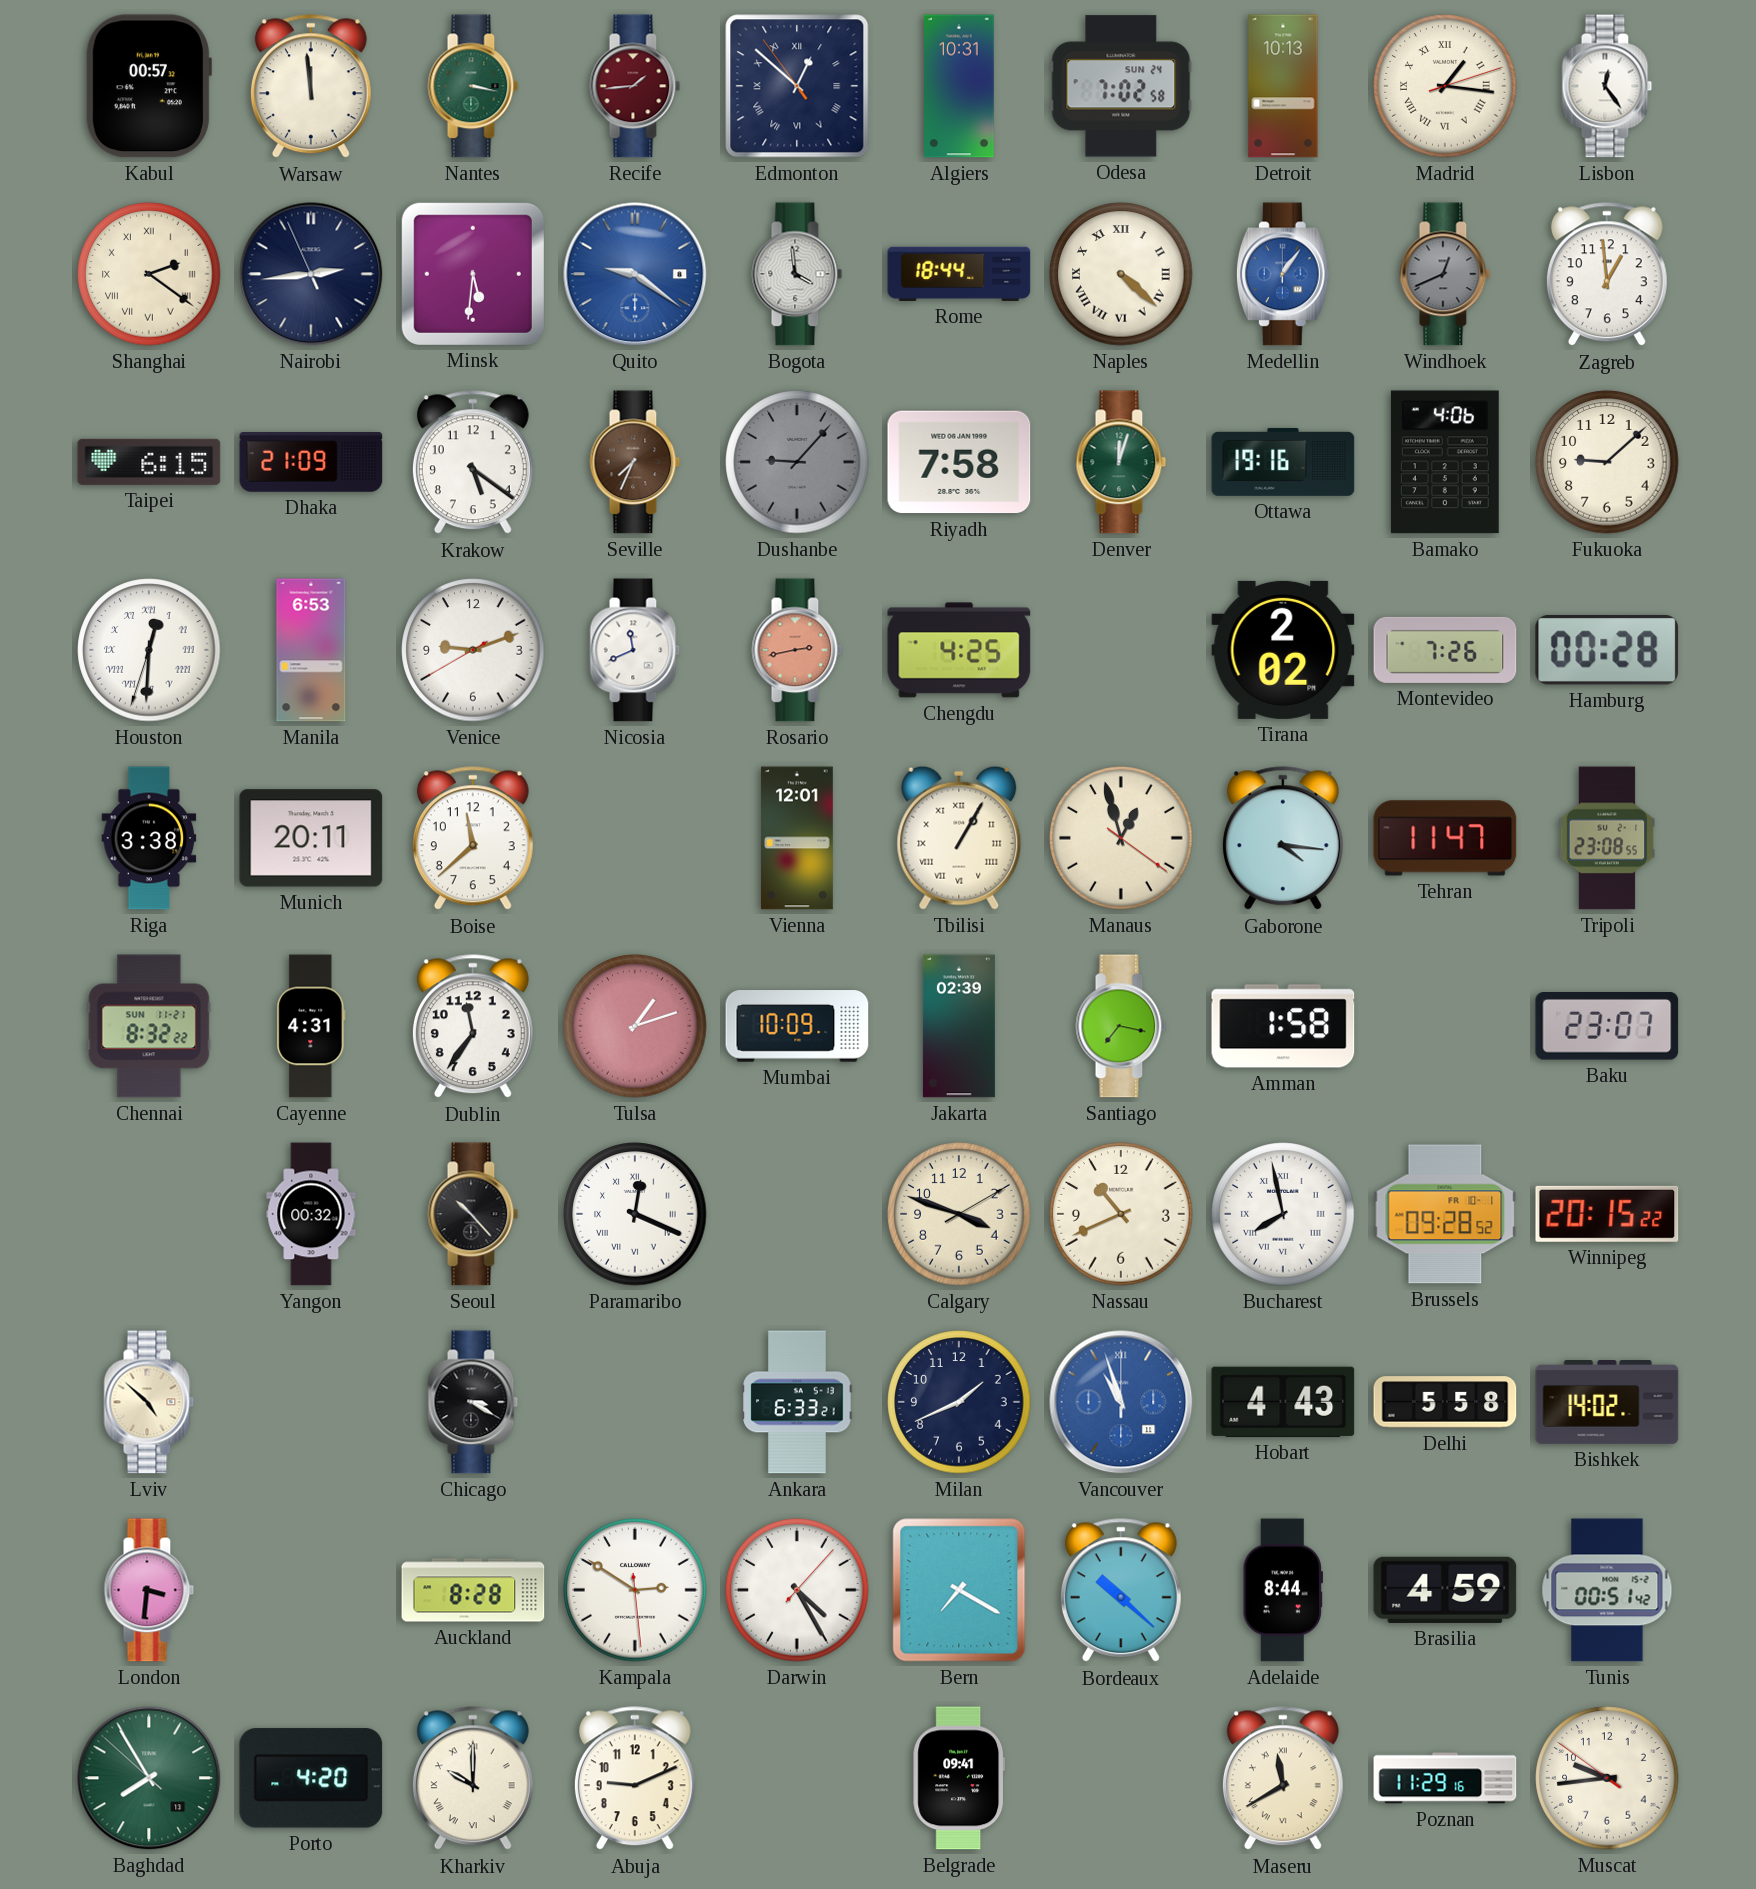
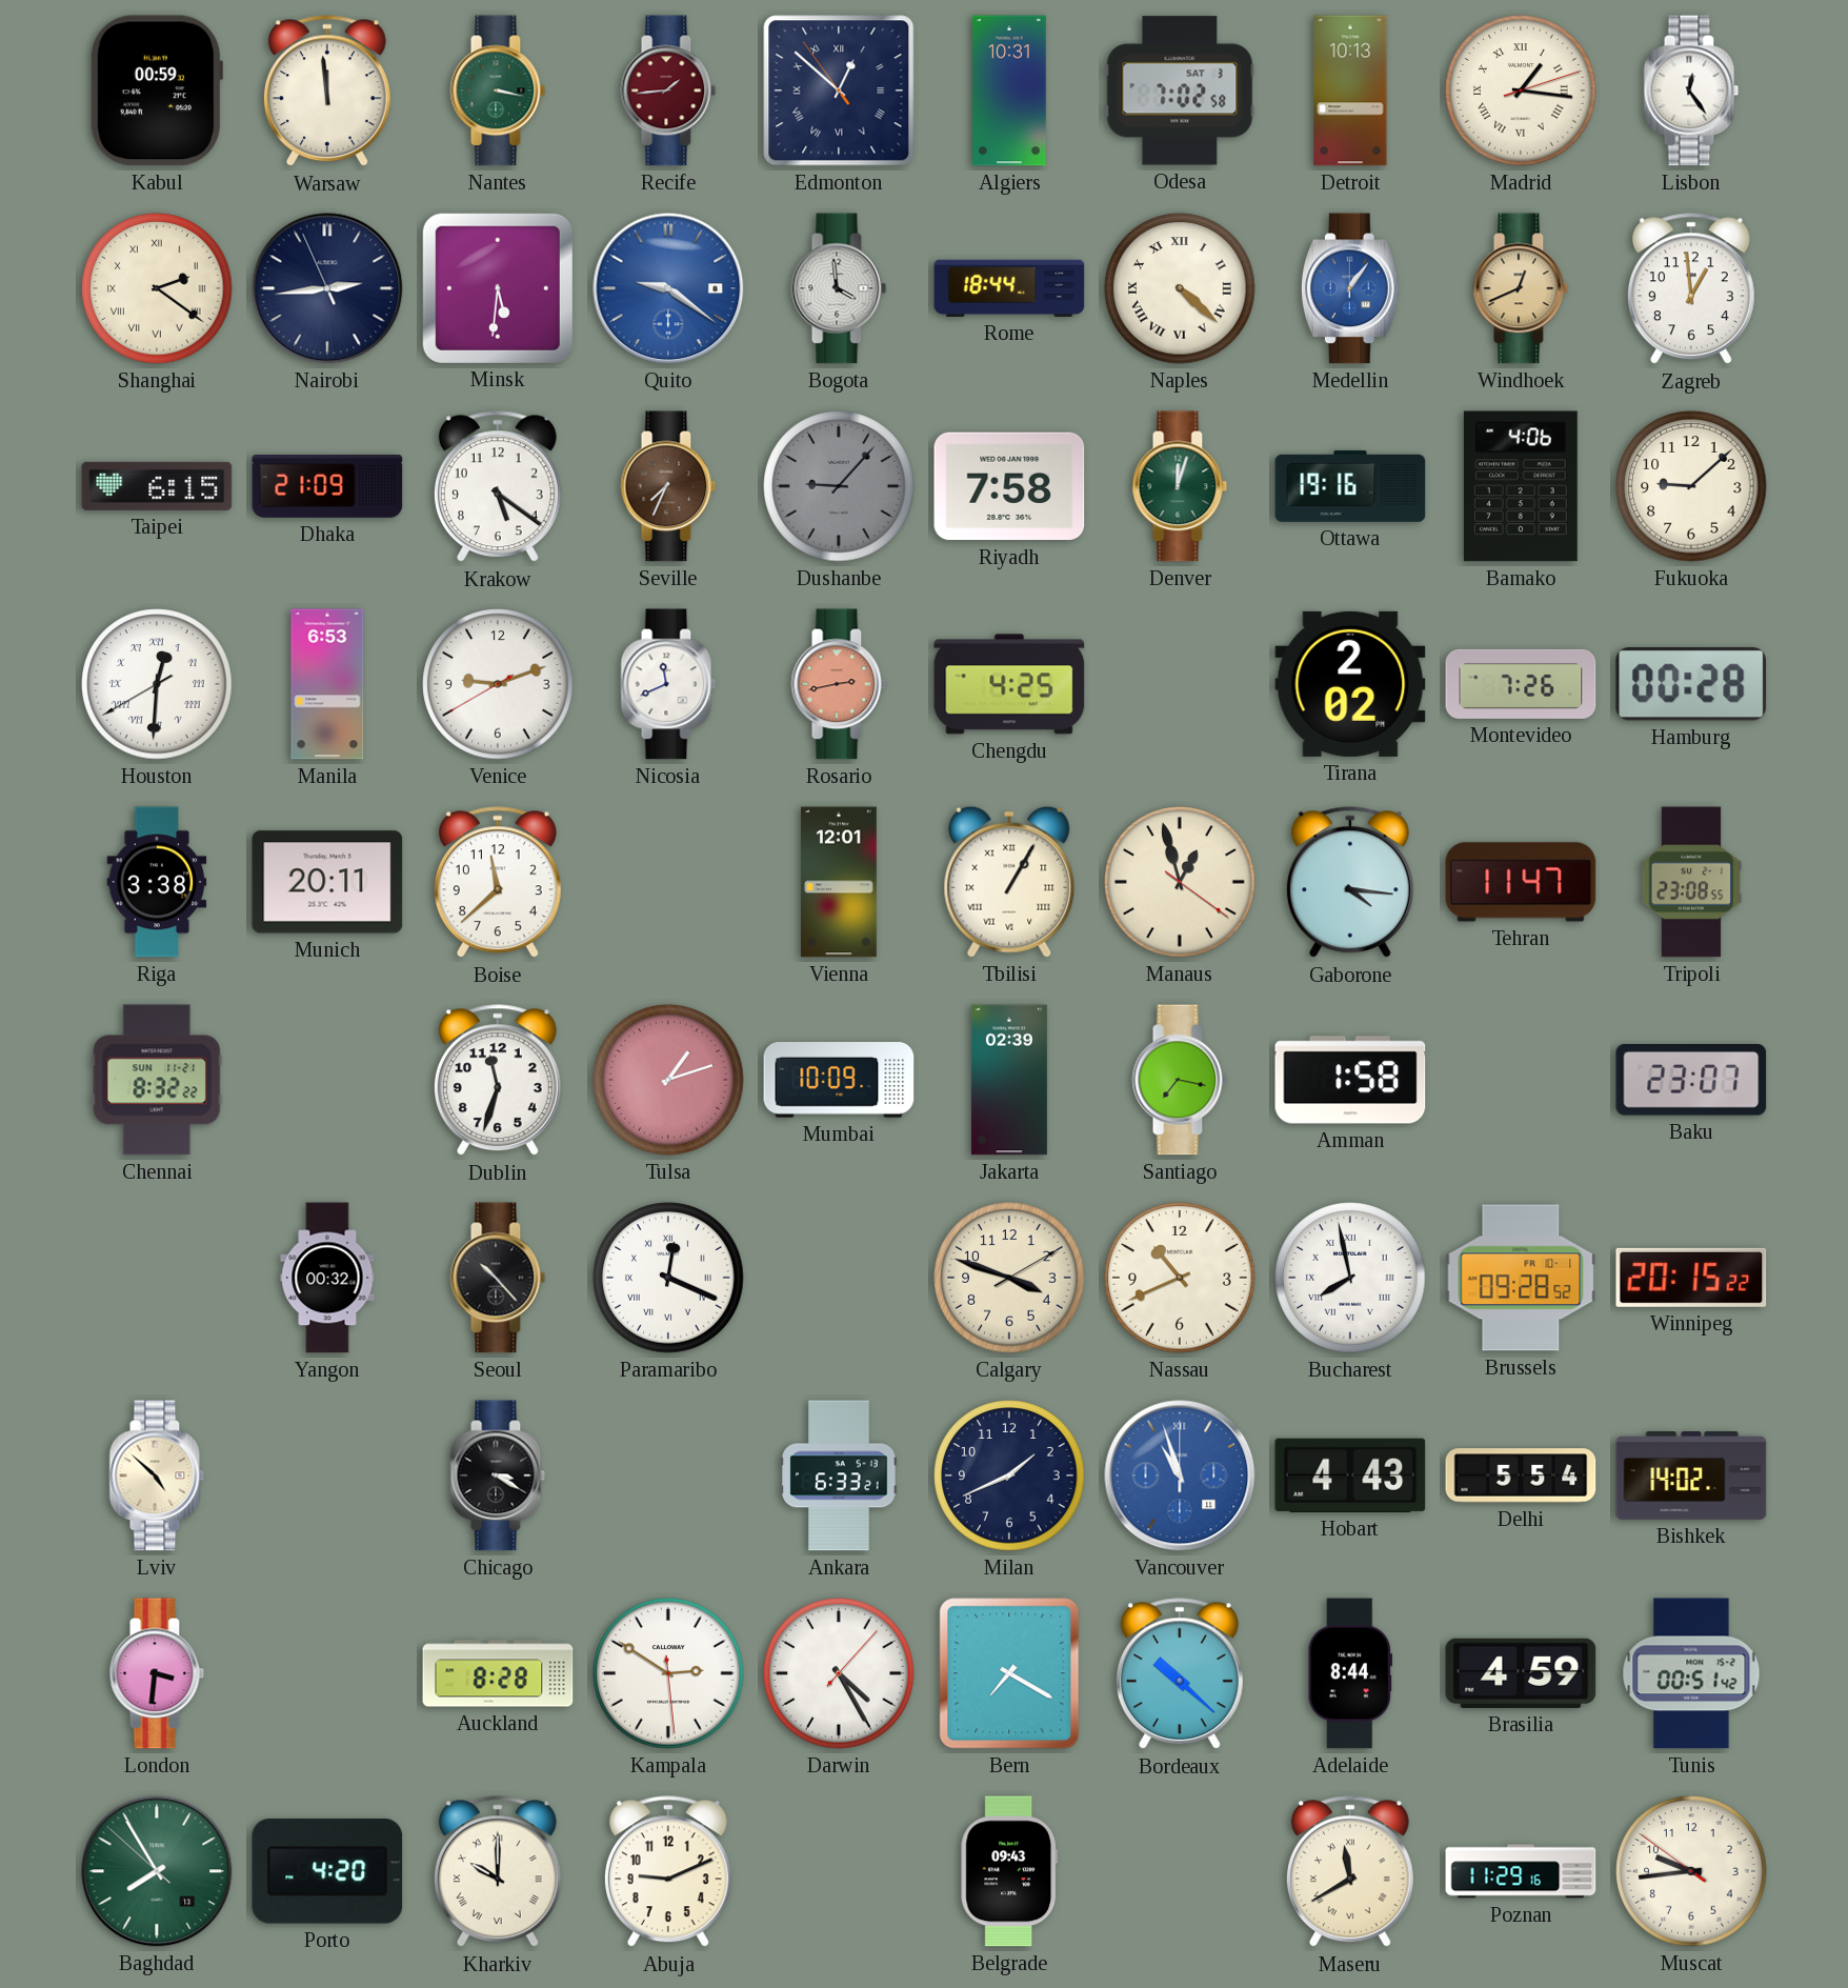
Kabul: 00:57 -> 00:59 (157, 91)
Odesa date: SUN 24 -> SAT 3 (1180, 91)
Windhoek dial: grey -> champagne (1521, 288)
Houston: 12:30:33 -> 12:30:40 (157, 684)
Cayenne: 4:31 -> none (311, 1026)
Dublin: 11:36 -> 11:33 (498, 1081)
Delhi: 5:58 -> 5:54 (1521, 1475)
Belgrade: 09:41 -> 09:43 (1009, 1871)
